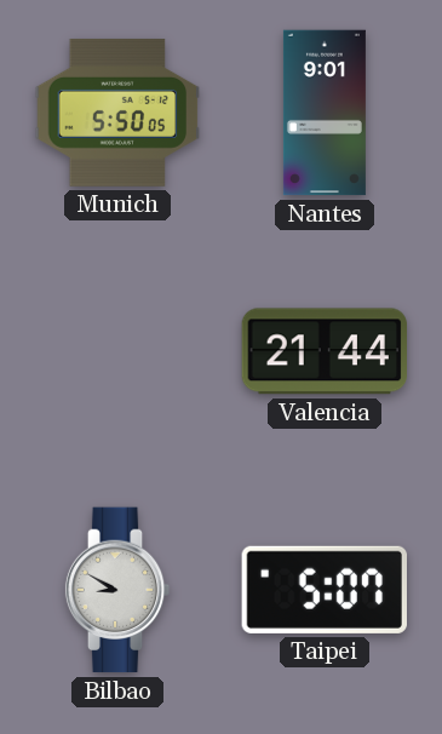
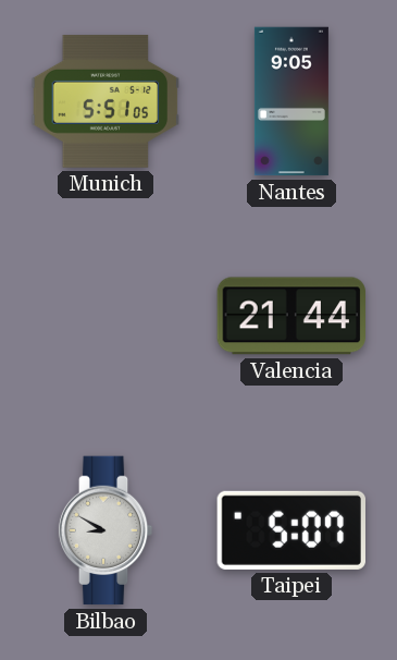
Munich: 5:50 -> 5:51 (106, 101)
Nantes: 9:01 -> 9:05 (291, 101)
